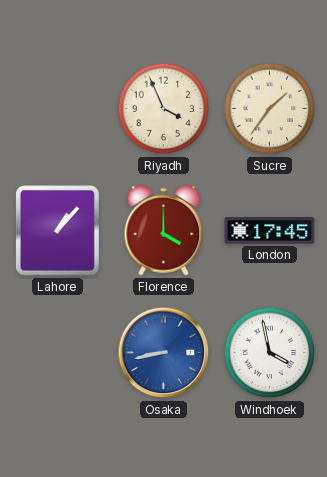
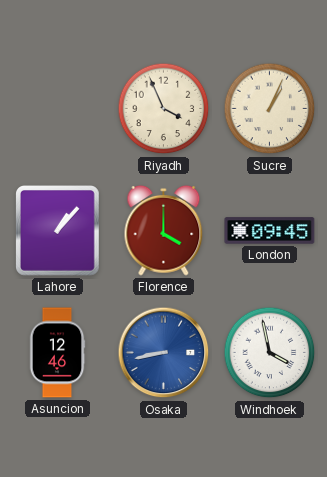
Sucre: 1:36 -> 1:04 (270, 109)
London: 17:45 -> 09:45 (270, 231)
Asuncion: none -> 12:46 (57, 353)
